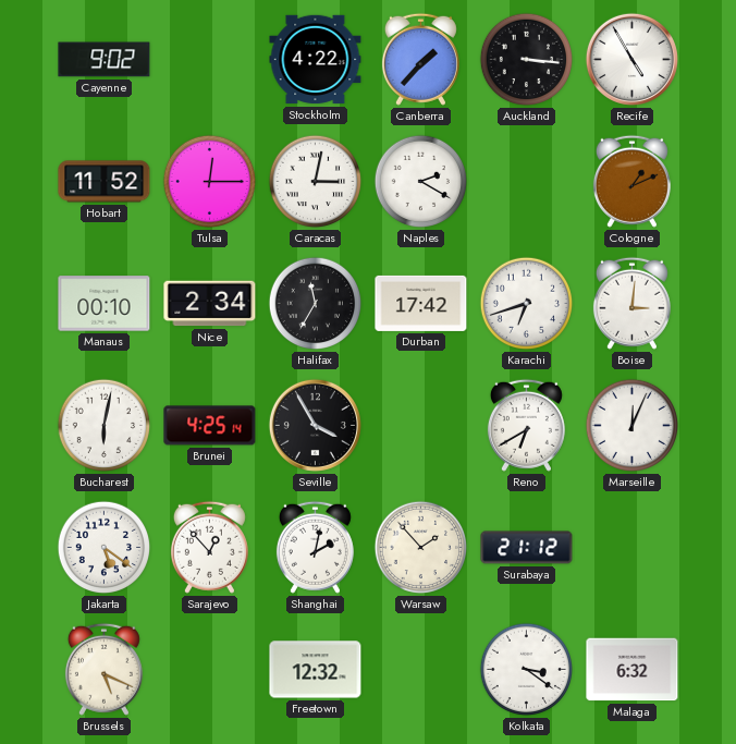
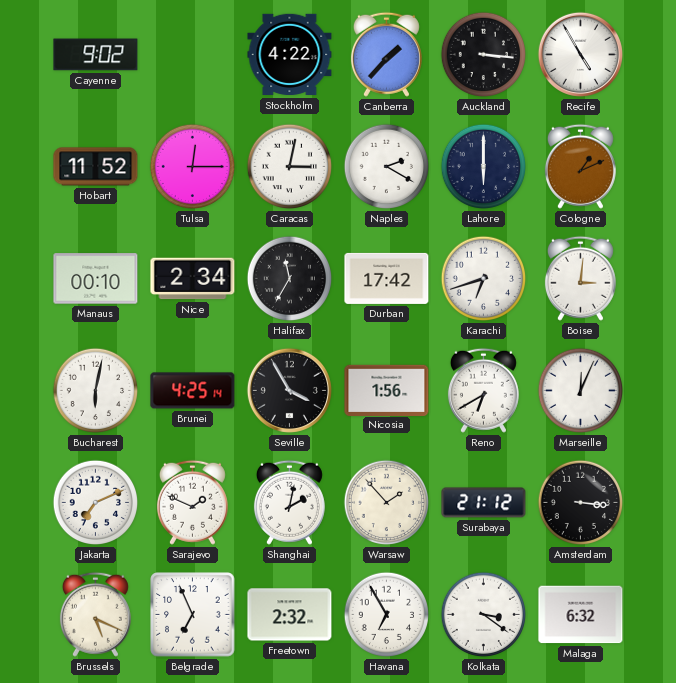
Lahore: none -> 6:00 (484, 167)
Nicosia: none -> 1:56 (387, 390)
Jakarta: 5:21 -> 7:11 (96, 503)
Sarajevo: 12:53 -> 1:49 (192, 502)
Amsterdam: none -> 3:16 (581, 503)
Belgrade: none -> 6:56 (193, 615)
Freetown: 12:32 -> 2:32 (290, 615)
Havana: none -> 6:55 (387, 615)
